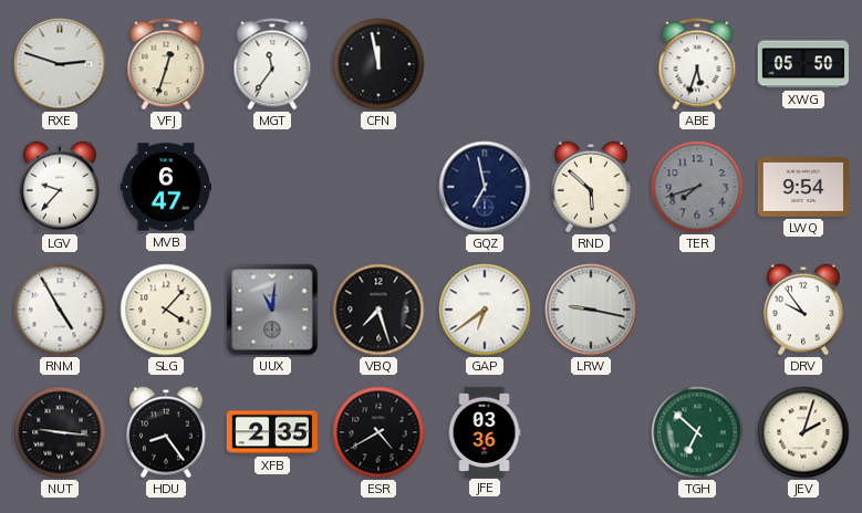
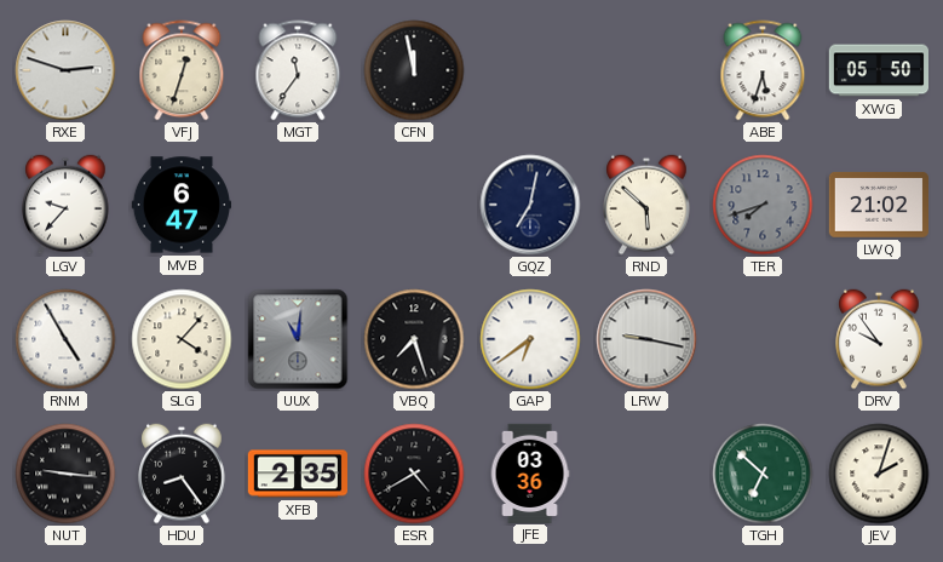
GQZ: 6:58 -> 7:02 (530, 205)
LWQ: 9:54 -> 21:02 (878, 205)
